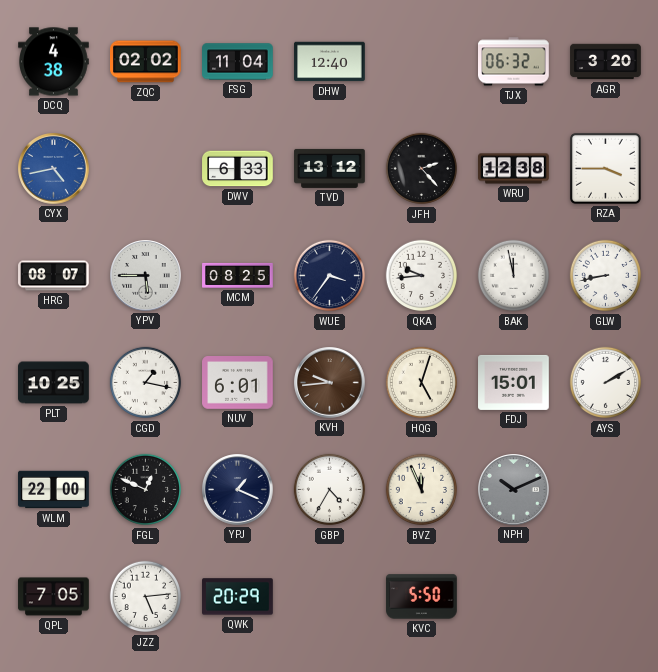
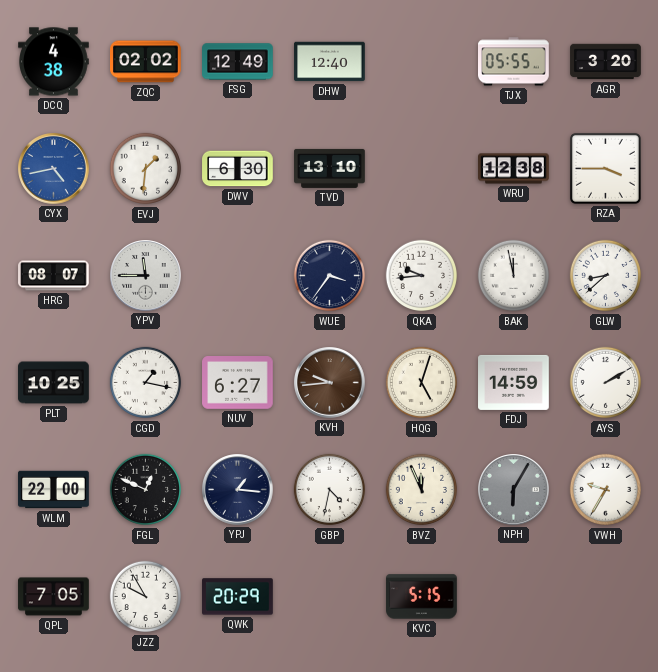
FSG: 11:04 -> 12:49 (238, 62)
TJX: 06:32 -> 05:55 (514, 62)
EVJ: none -> 1:31 (146, 169)
DWV: 6:33 -> 6:30 (238, 169)
TVD: 13:12 -> 13:10 (330, 168)
JFH: 2:23 -> none (422, 169)
YPV: 5:45 -> 11:45 (146, 276)
MCM: 08:25 -> none (238, 275)
GLW: 8:43 -> 8:38 (606, 276)
NUV: 6:01 -> 6:27 (238, 383)
FDJ: 15:01 -> 14:59 (514, 382)
YPJ: 1:19 -> 1:16 (238, 490)
GBP: 4:35 -> 4:32 (330, 490)
NPH: 10:11 -> 6:05 (514, 490)
VWH: none -> 9:35 (606, 490)
JZZ: 5:14 -> 9:55 (146, 597)
KVC: 5:50 -> 5:15 (422, 597)
